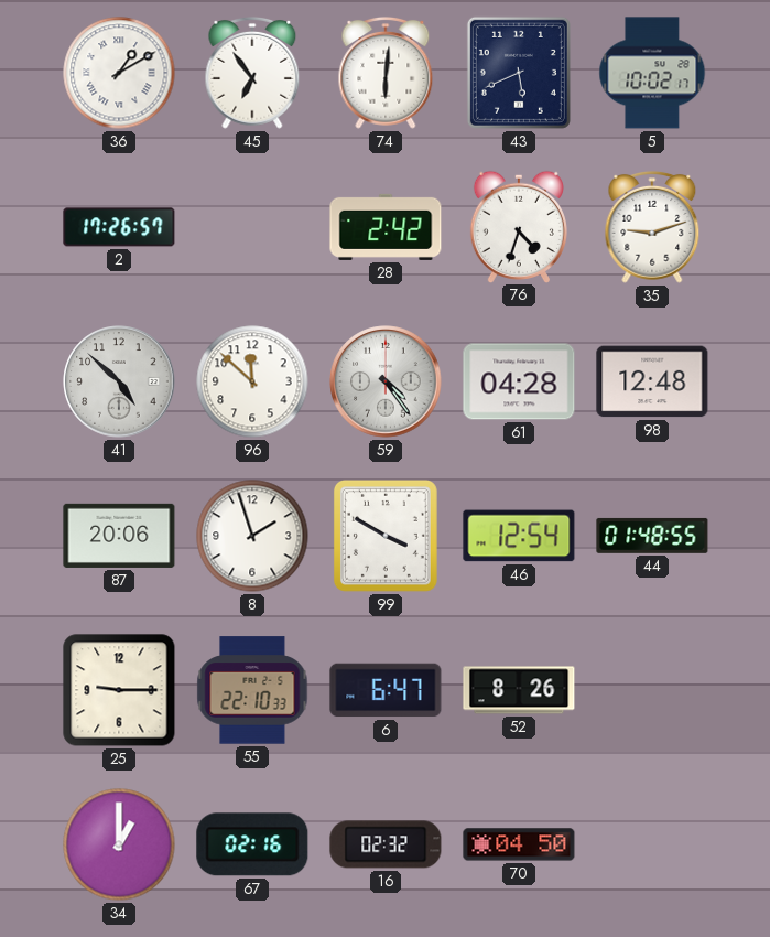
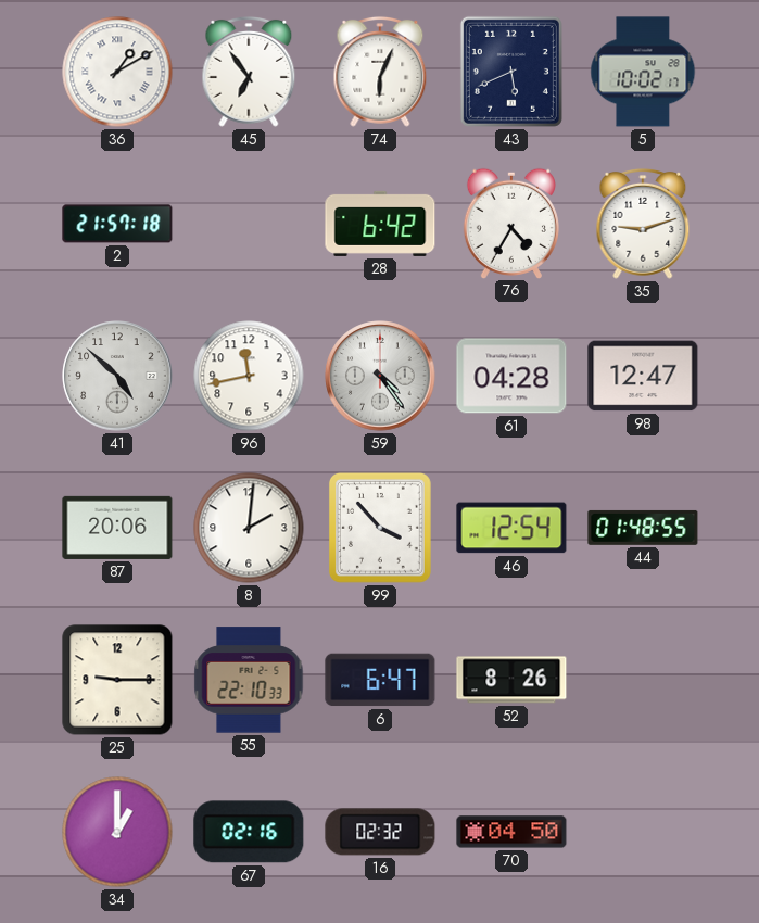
74: 6:01 -> 6:04 (380, 72)
2: 17:26 -> 21:57 (117, 224)
28: 2:42 -> 6:42 (380, 224)
76: 4:33 -> 4:35 (511, 223)
96: 11:52 -> 11:43 (249, 376)
98: 12:48 -> 12:47 (643, 376)
8: 1:57 -> 2:01 (249, 528)
99: 3:50 -> 3:53 (380, 528)
